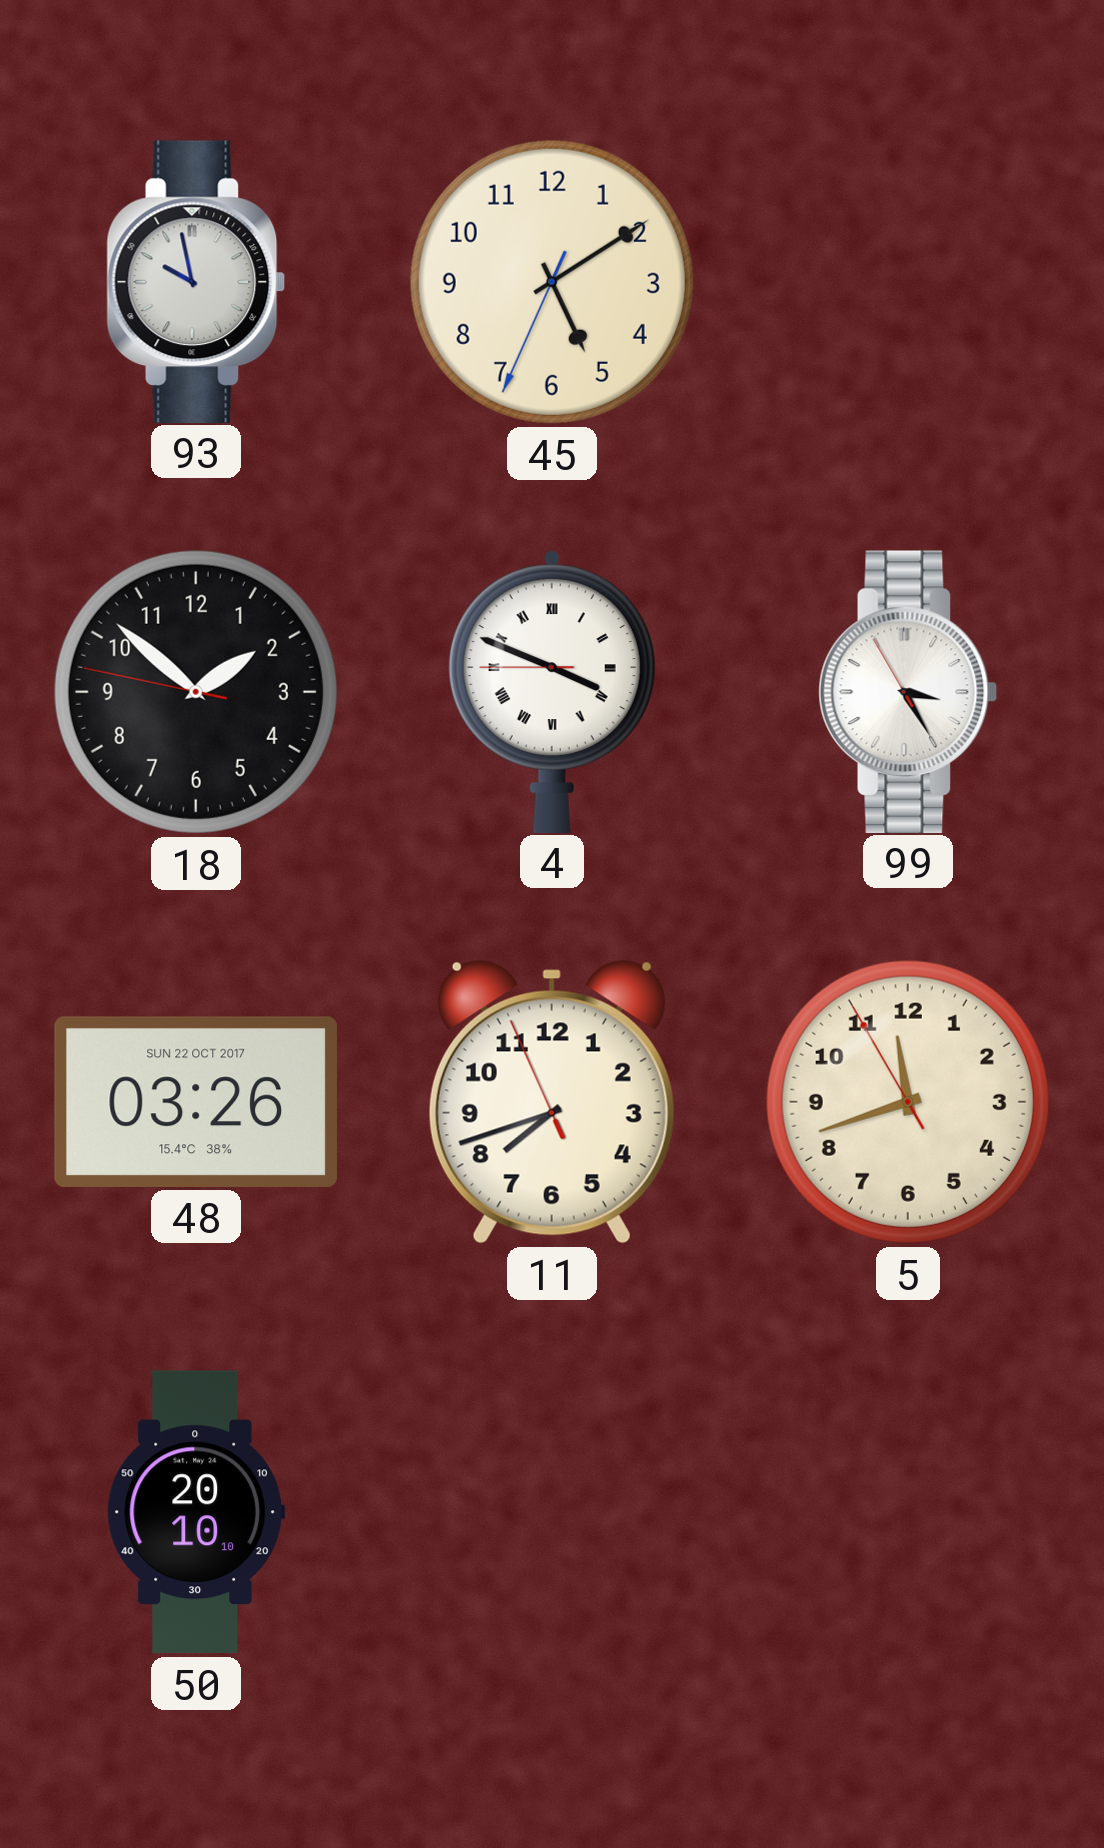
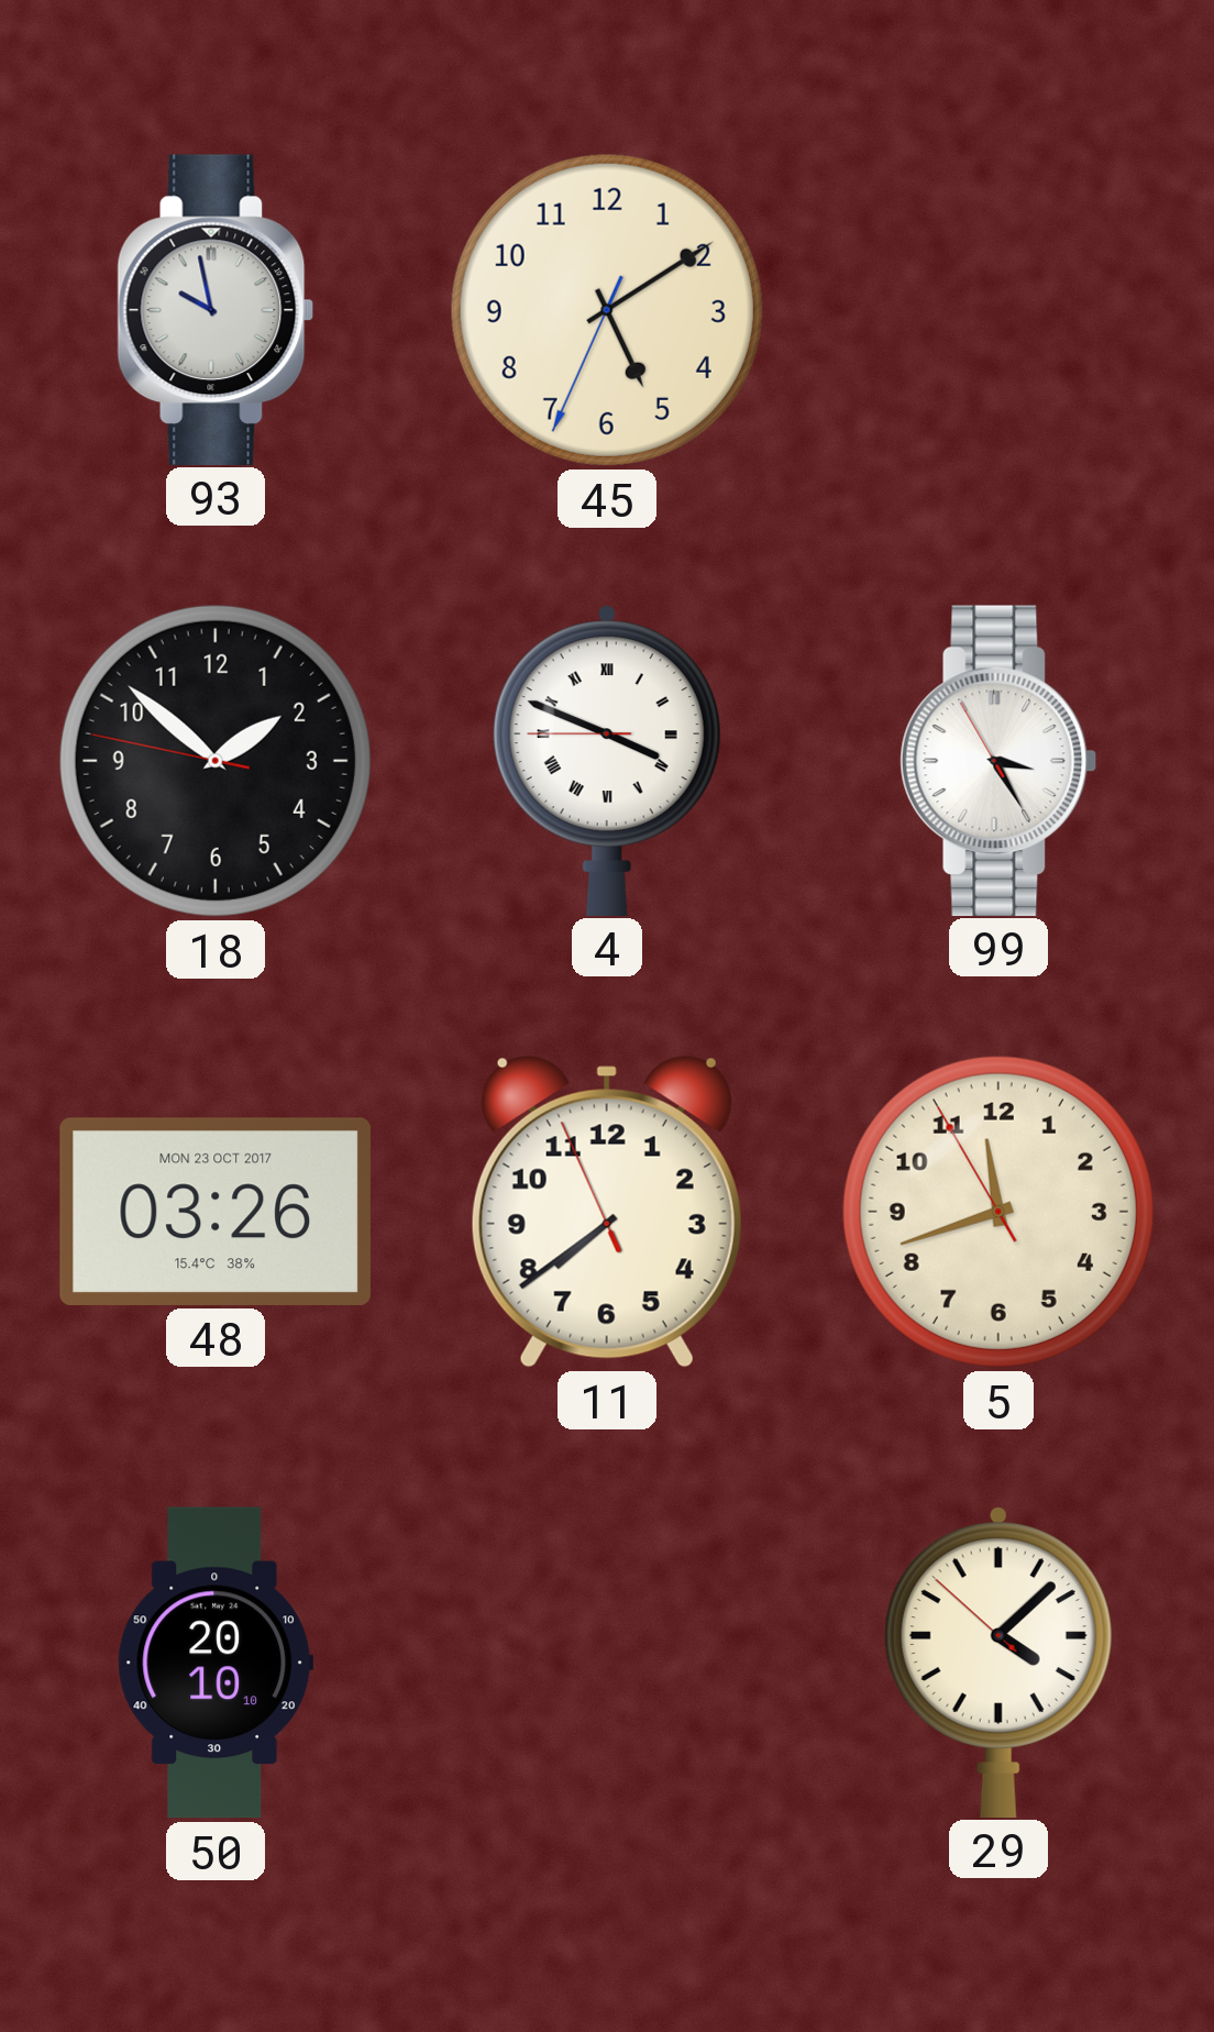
48 date: SUN 22 OCT 2017 -> MON 23 OCT 2017 (216, 1212)
11: 7:41 -> 7:38 (607, 1212)
29: none -> 4:07 (998, 1661)
